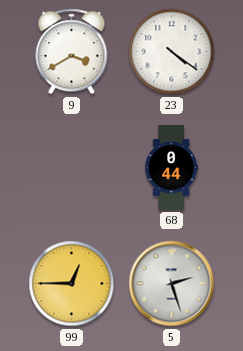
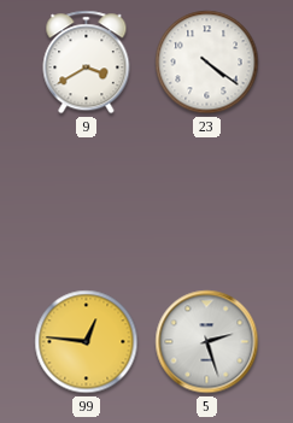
68: 0:44 -> none (172, 167)
99: 12:45 -> 12:46 (87, 342)
